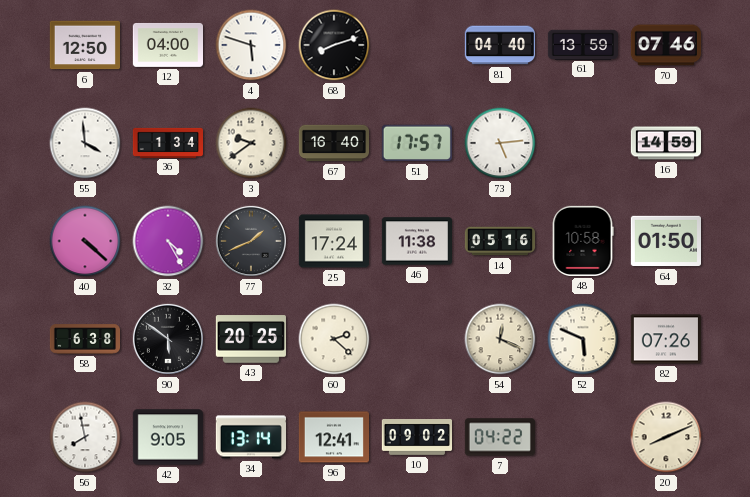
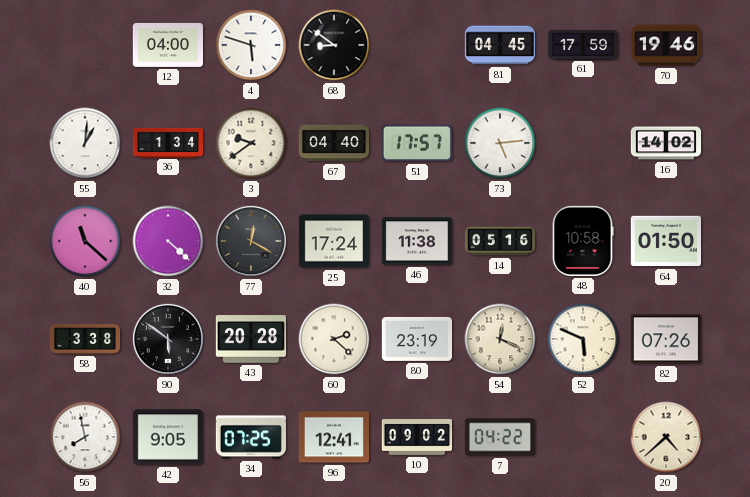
6: 12:50 -> none (84, 45)
68: 8:12 -> 8:51 (334, 45)
81: 04:40 -> 04:45 (499, 45)
61: 13:59 -> 17:59 (582, 44)
70: 07:46 -> 19:46 (665, 45)
55: 3:59 -> 1:01 (85, 143)
67: 16:40 -> 04:40 (333, 143)
16: 14:59 -> 14:02 (665, 143)
40: 4:22 -> 11:22 (85, 241)
32: 4:25 -> 4:22 (168, 241)
77: 1:41 -> 12:20 (251, 241)
58: 6:38 -> 3:38 (84, 339)
43: 20:25 -> 20:28 (251, 339)
80: none -> 23:19 (416, 339)
34: 13:14 -> 07:25 (250, 437)
20: 8:11 -> 4:38 (666, 437)
